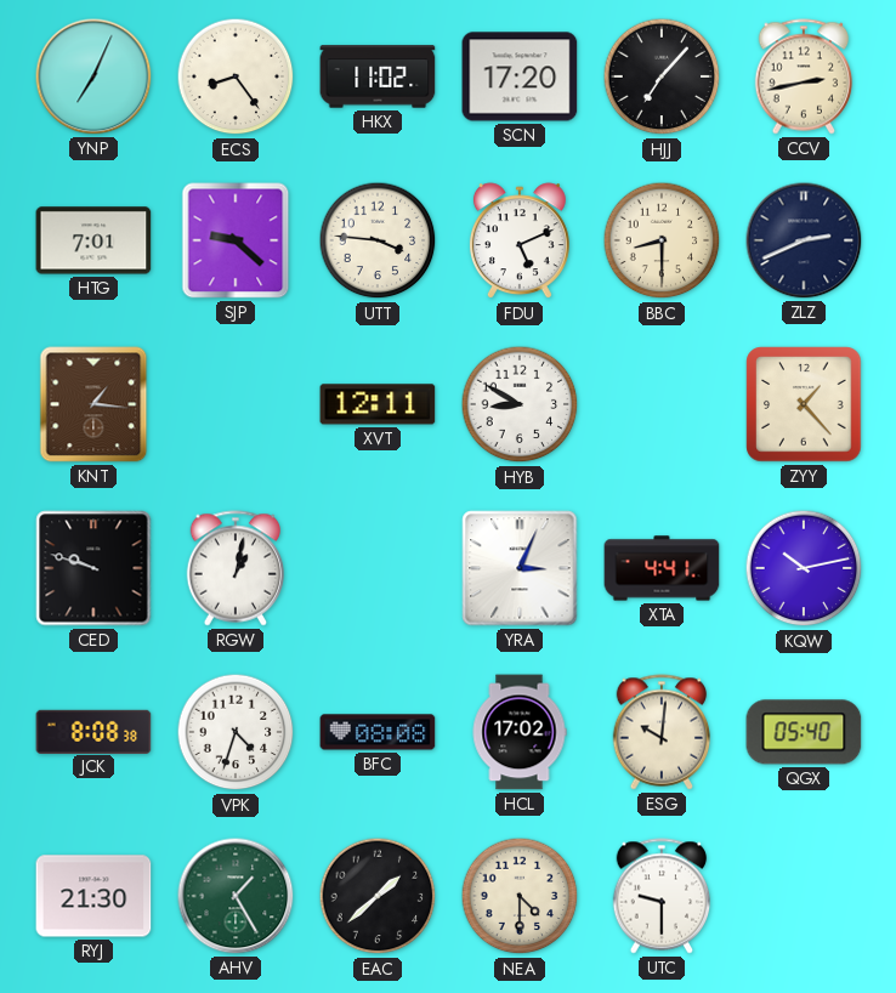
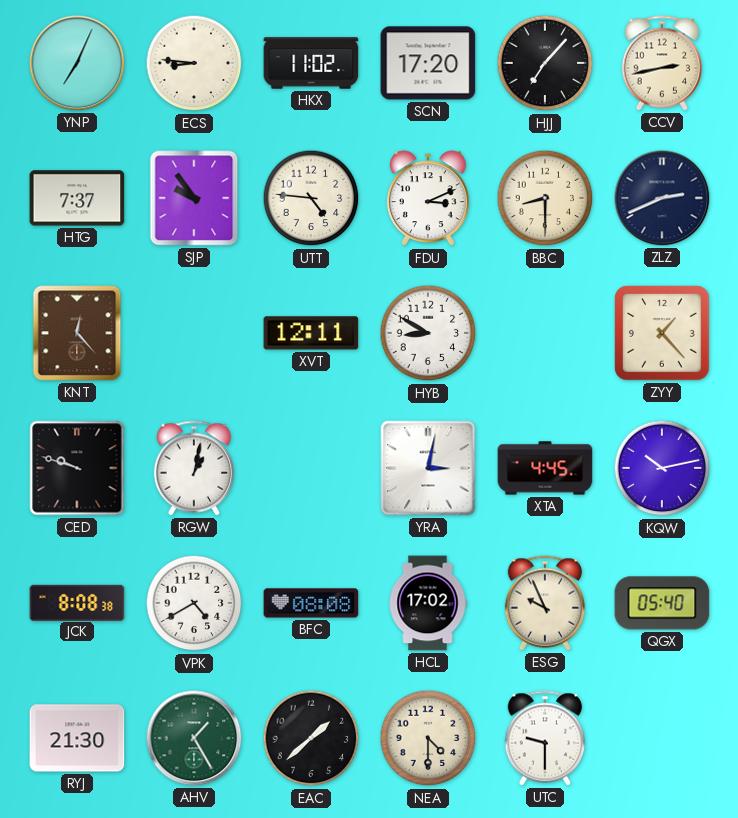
ECS: 8:24 -> 8:46 (194, 63)
HTG: 7:01 -> 7:37 (77, 198)
SJP: 9:22 -> 9:54 (194, 198)
UTT: 3:46 -> 4:46 (311, 198)
FDU: 5:11 -> 3:11 (428, 199)
KNT: 1:16 -> 12:23 (77, 333)
YRA: 3:04 -> 3:02 (428, 468)
XTA: 4:41 -> 4:45 (545, 468)
VPK: 4:33 -> 4:40 (194, 603)
ESG: 10:01 -> 9:56 (545, 603)
